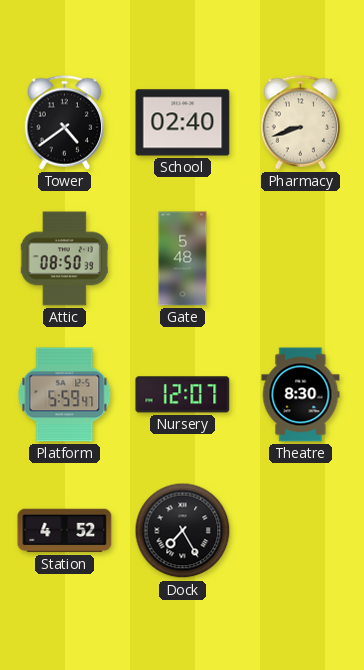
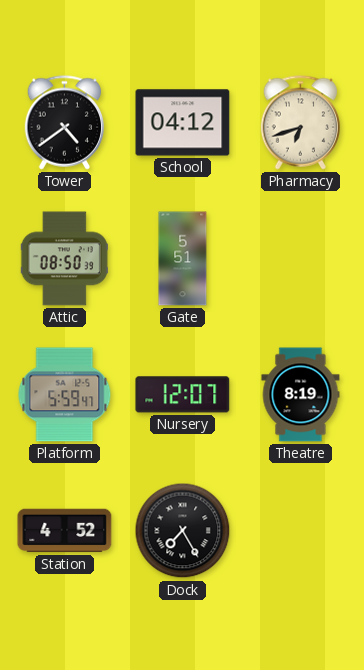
School: 02:40 -> 04:12 (183, 123)
Pharmacy: 8:42 -> 6:42 (301, 123)
Gate: 5:48 -> 5:51 (183, 259)
Theatre: 8:30 -> 8:19 (301, 395)
